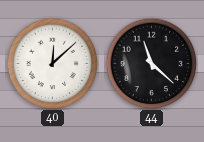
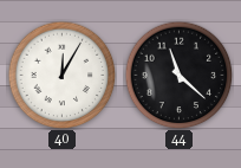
40: 12:08 -> 12:05 (61, 75)
